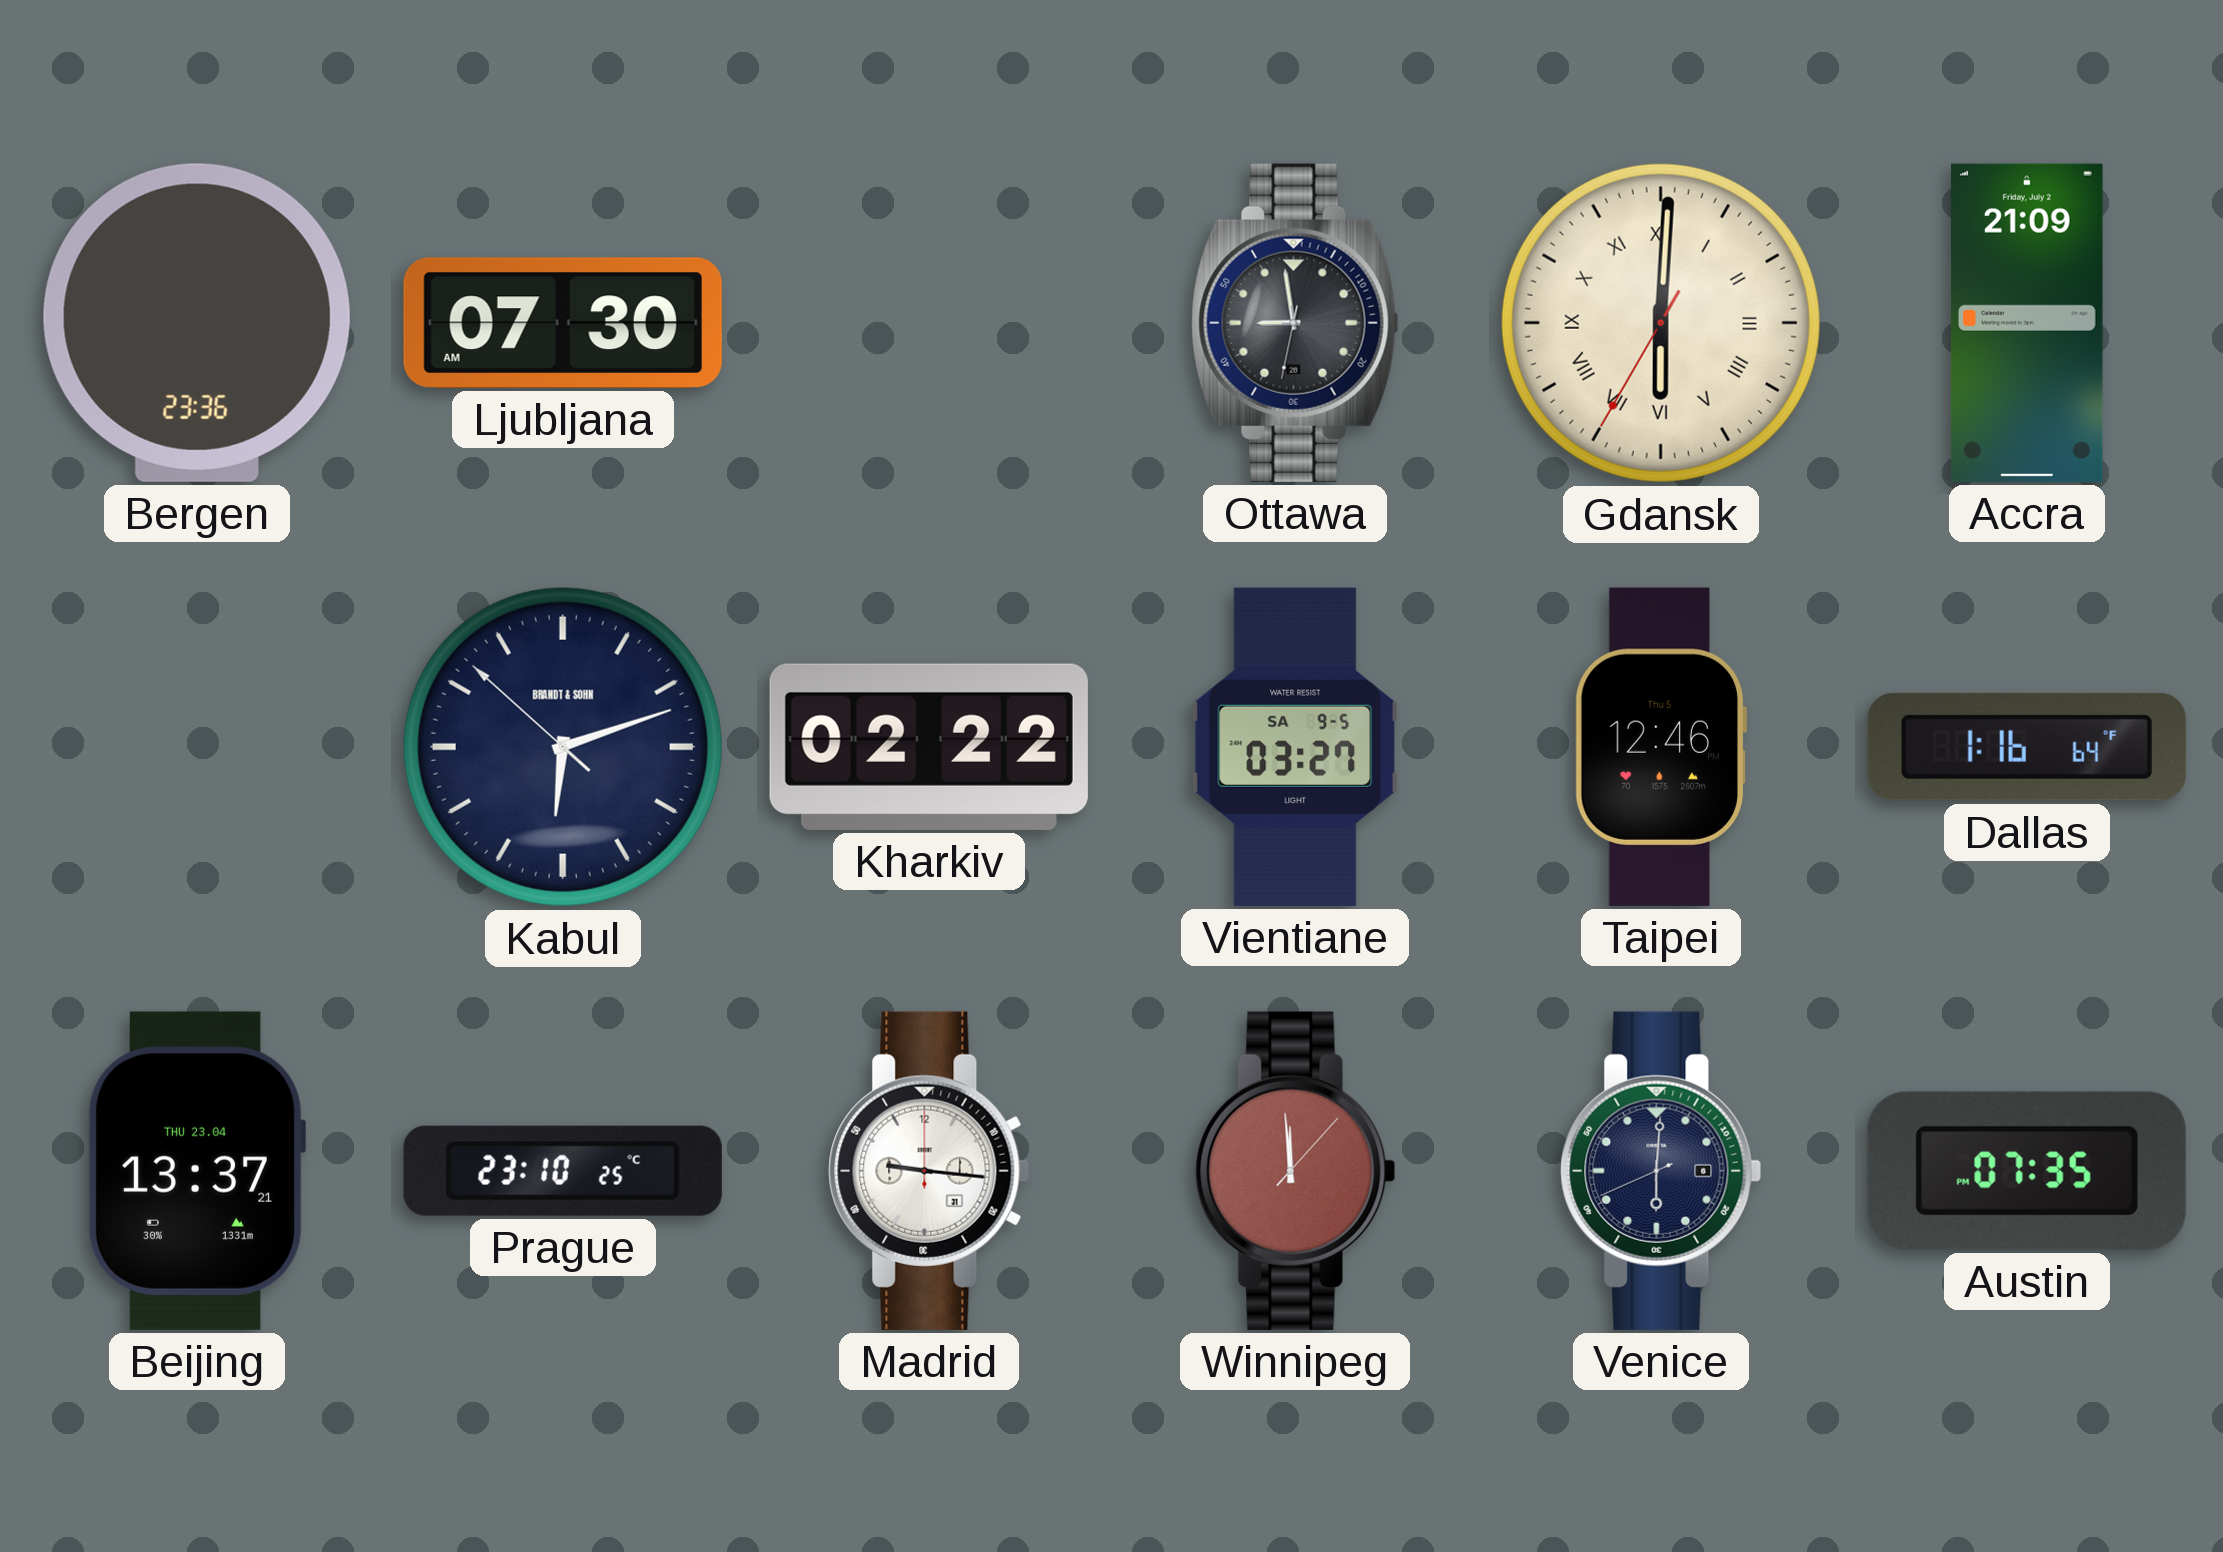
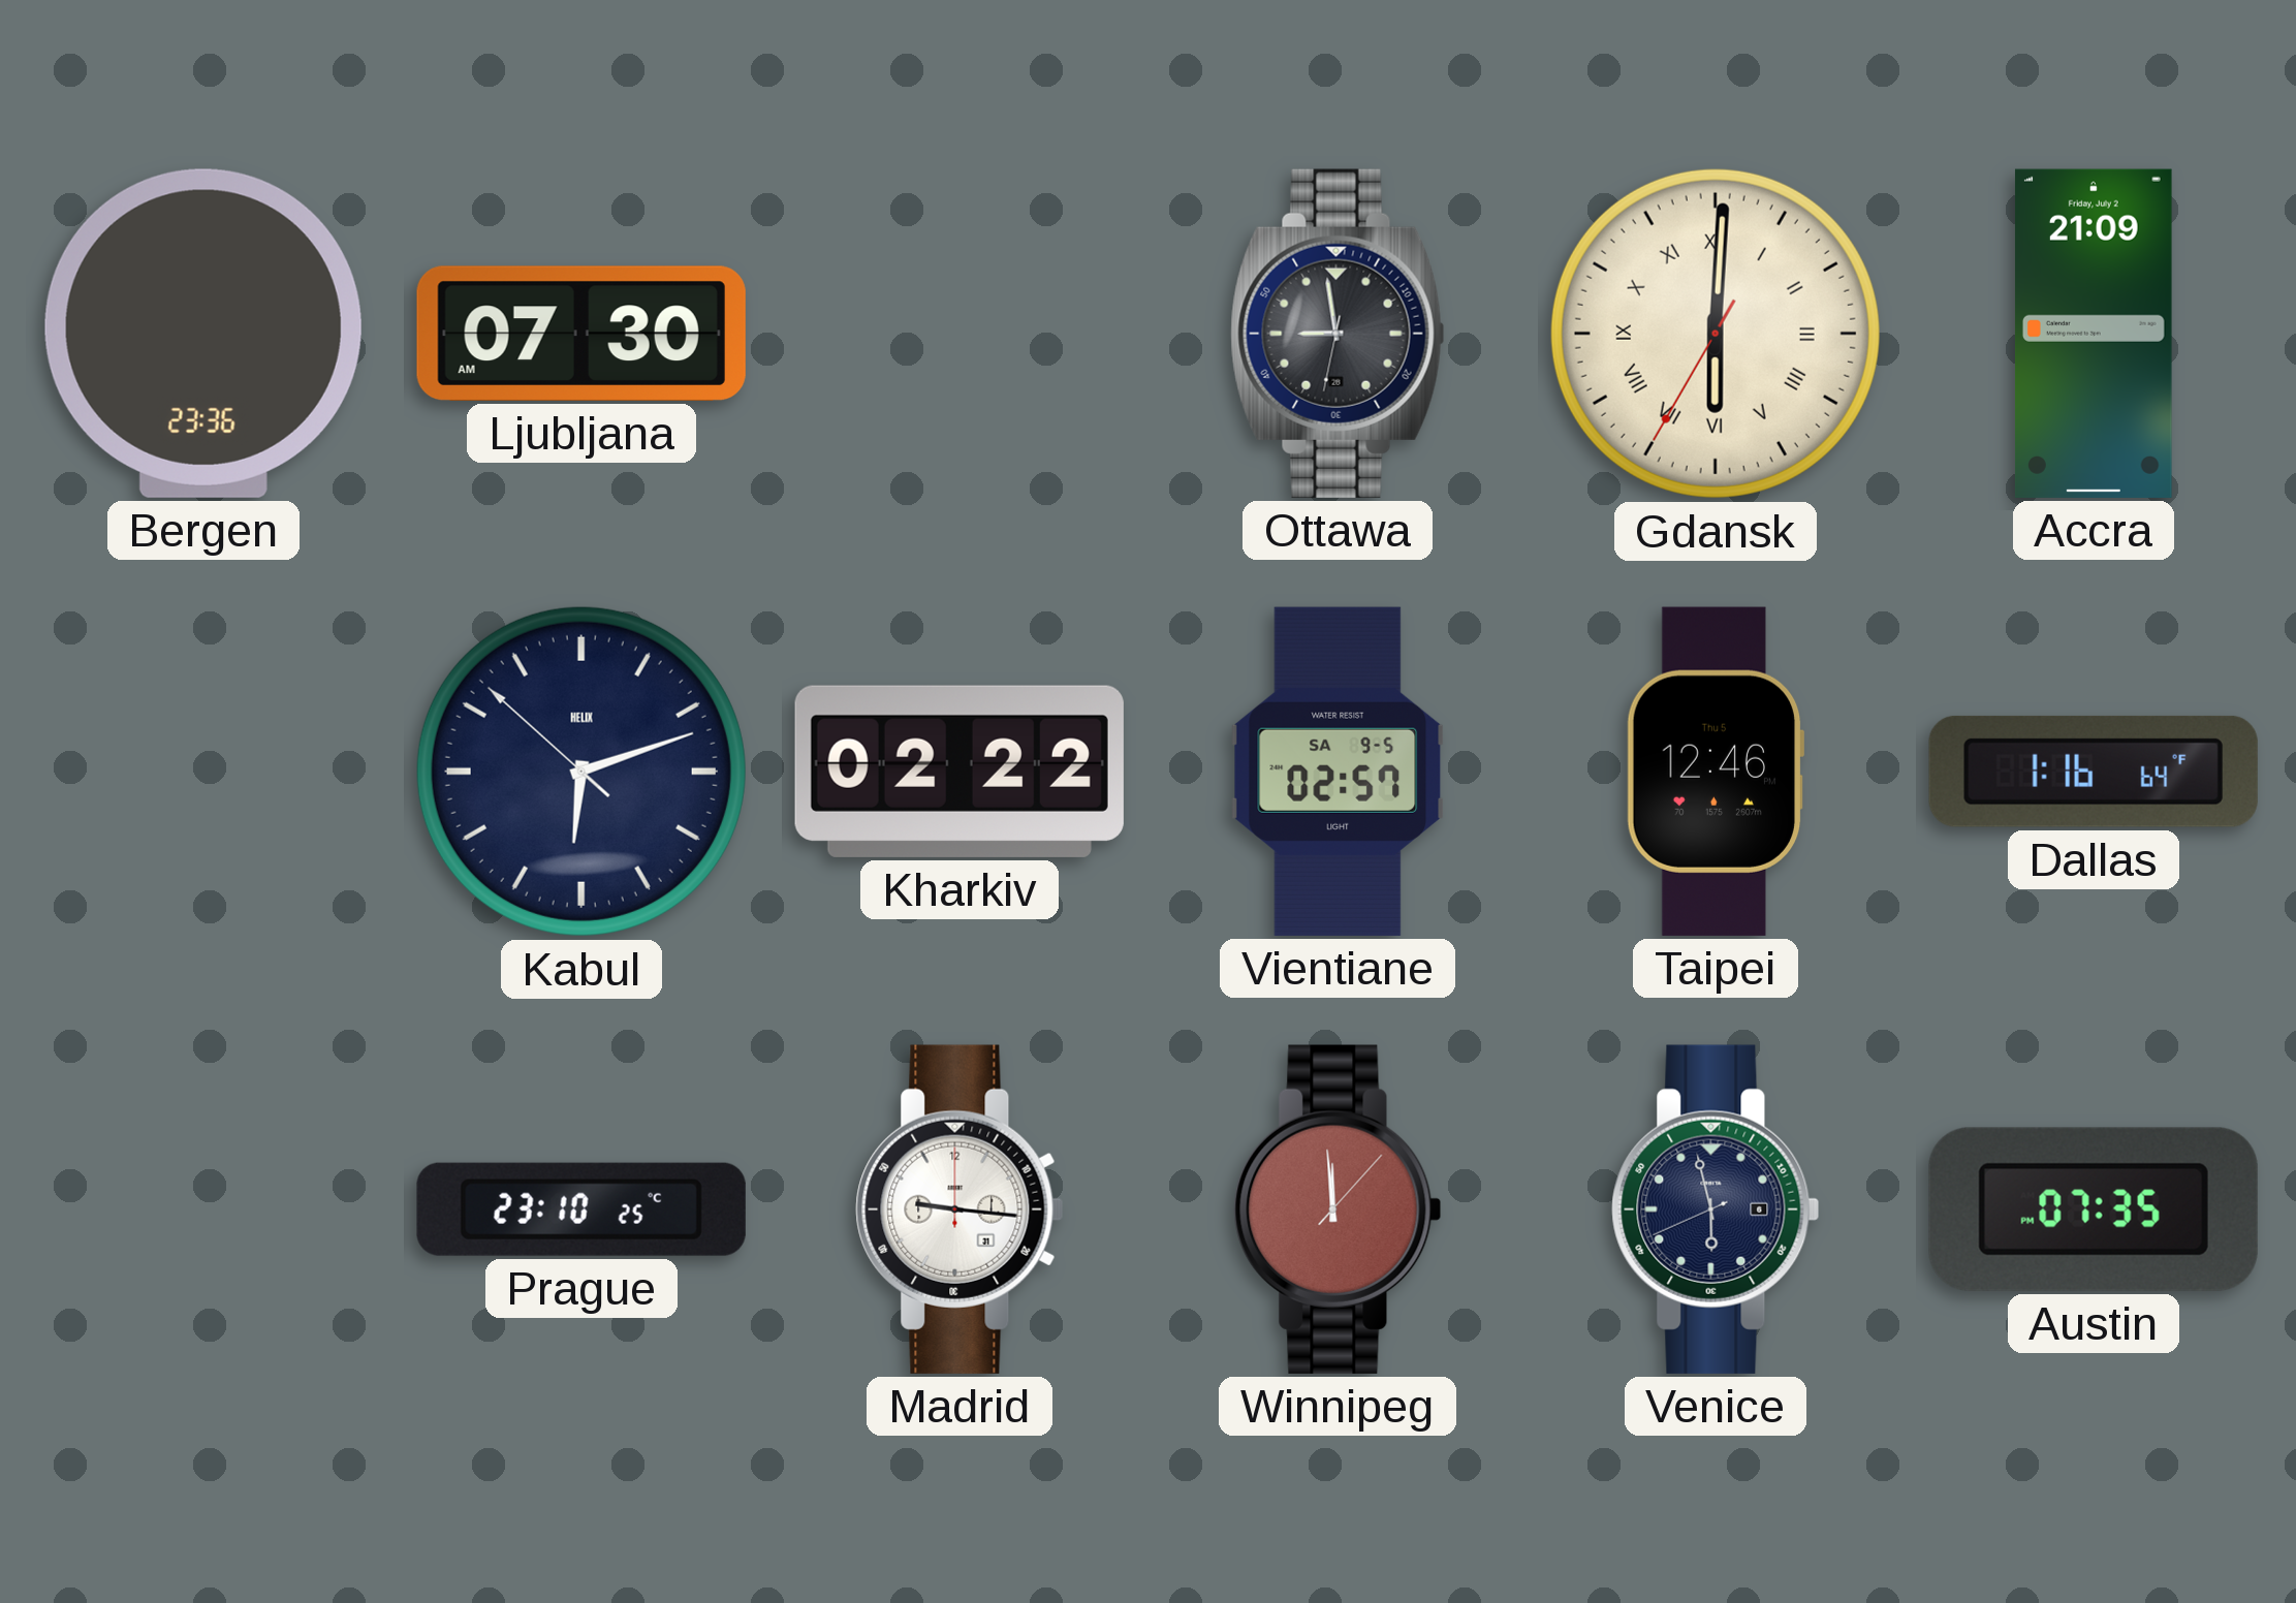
Kabul brand: BRANDT & SOHN -> HELIX (581, 772)
Vientiane: 03:27 -> 02:57 (1338, 772)
Beijing: 13:37 -> none (196, 1171)
Venice: 6:00 -> 5:57 (1716, 1209)
